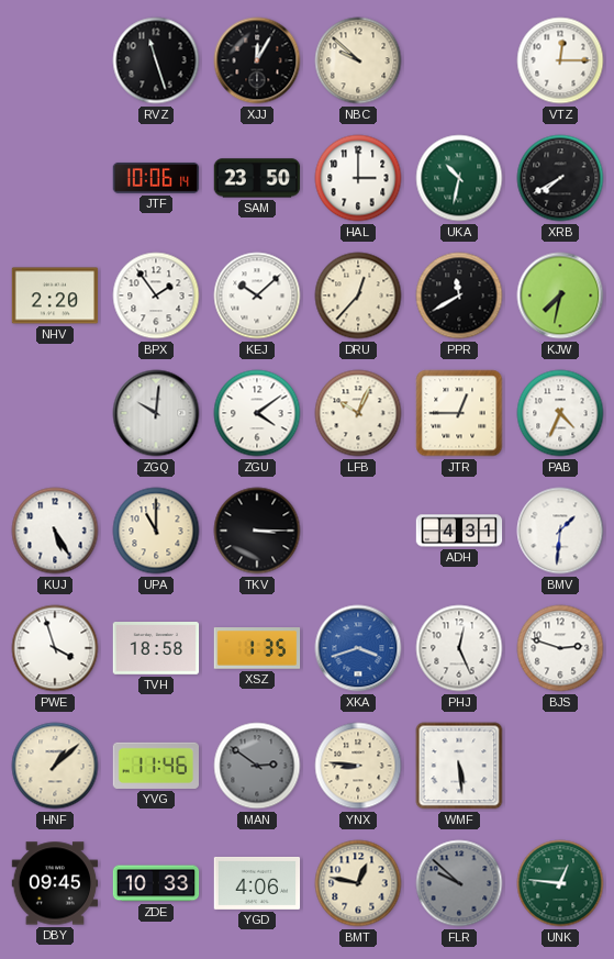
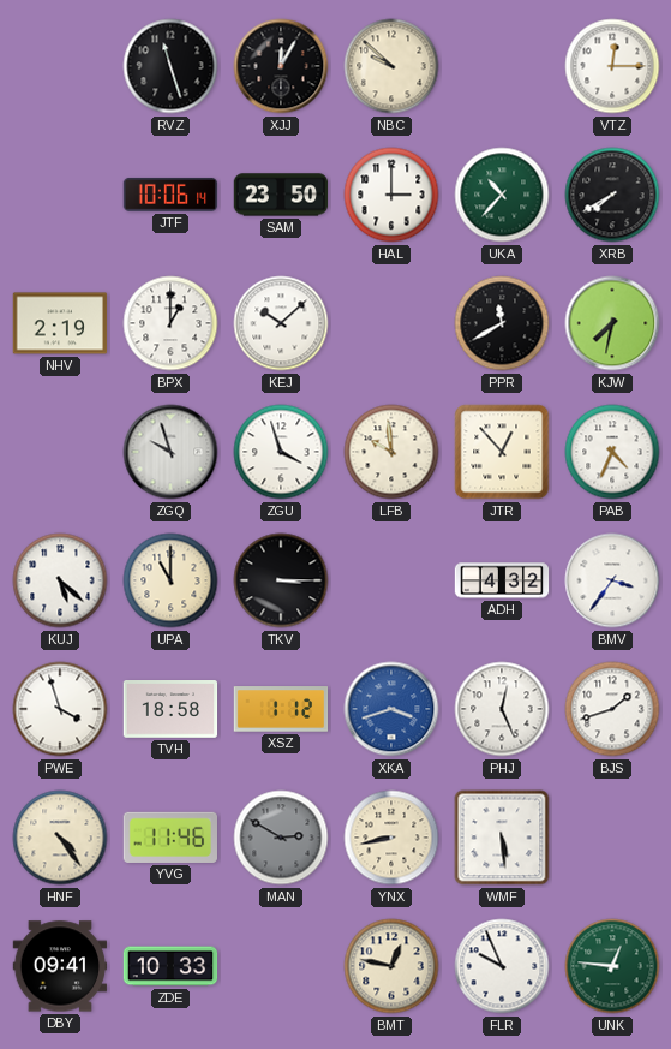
UKA: 10:32 -> 10:37 (502, 195)
NHV: 2:20 -> 2:19 (60, 323)
BPX: 1:54 -> 1:00 (170, 323)
DRU: 12:37 -> none (358, 295)
ZGQ: 10:01 -> 9:57 (170, 452)
ZGU: 4:09 -> 3:57 (281, 452)
LFB: 10:04 -> 9:59 (391, 452)
JTR: 12:45 -> 12:53 (502, 452)
KUJ: 5:25 -> 5:22 (60, 580)
ADH: 4:31 -> 4:32 (502, 580)
BMV: 1:31 -> 3:36 (612, 580)
XSZ: 1:35 -> 1:12 (281, 709)
BJS: 2:48 -> 1:42 (612, 709)
HNF: 1:08 -> 4:24 (60, 838)
MAN: 2:51 -> 2:50 (281, 838)
YNX: 8:46 -> 8:43 (391, 838)
DBY: 09:45 -> 09:41 (60, 966)
YGD: 4:06 -> none (257, 883)
FLR: 9:52 -> 9:56 (502, 966)
FLR dial: grey -> white (502, 966)
